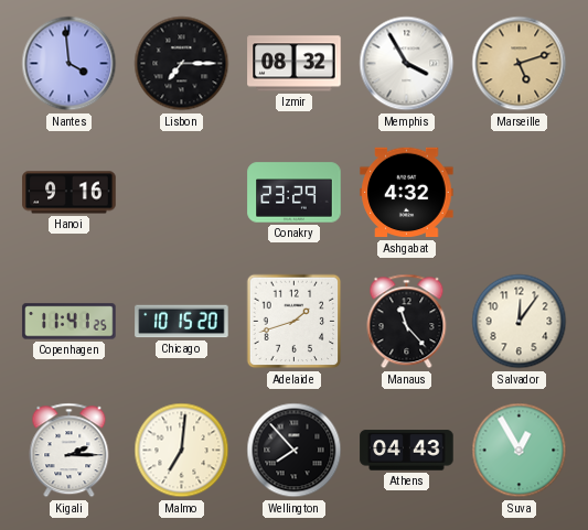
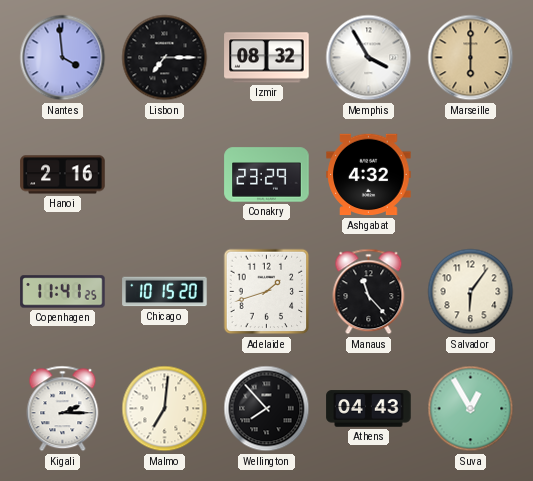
Marseille: 5:12 -> 6:00 (471, 58)
Hanoi: 9:16 -> 2:16 (63, 175)
Salvador: 12:06 -> 6:06 (471, 292)
